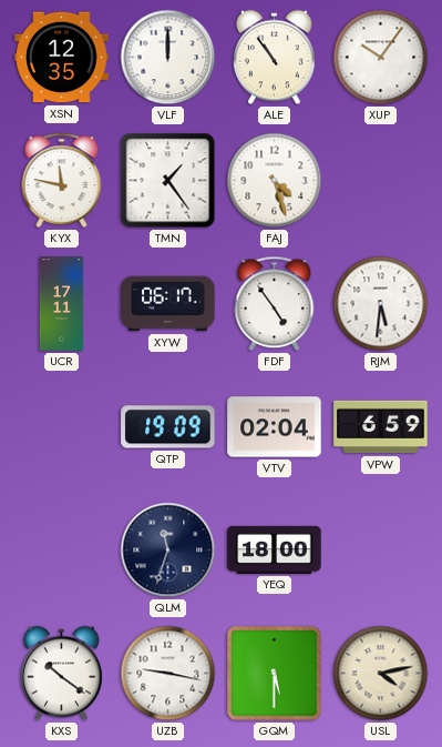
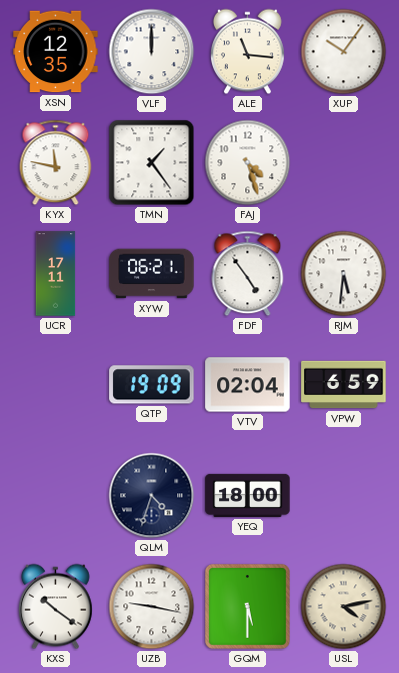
ALE: 10:54 -> 11:16 (248, 52)
XYW: 06:17 -> 06:21 (152, 274)
QLM: 11:33 -> 4:33 (152, 496)
